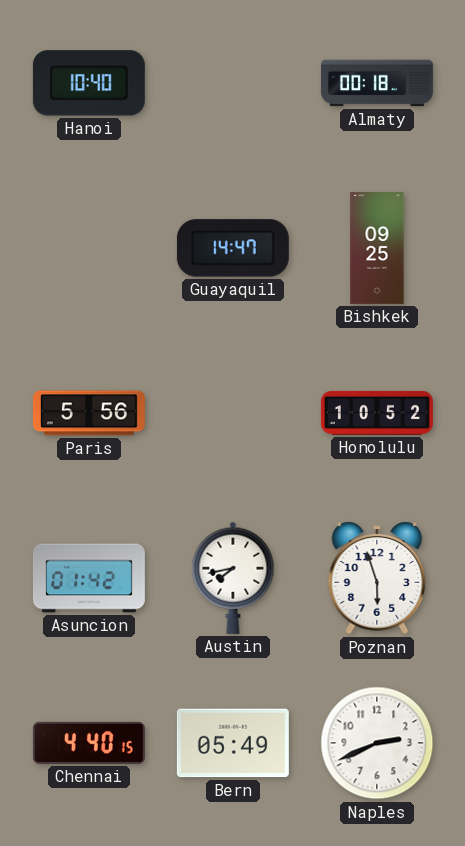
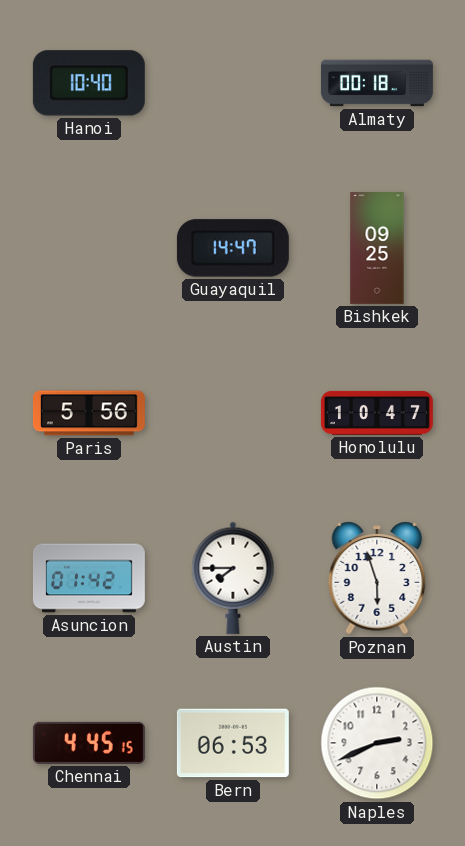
Honolulu: 10:52 -> 10:47 (377, 413)
Austin: 7:43 -> 7:45 (233, 578)
Chennai: 4:40 -> 4:45 (89, 743)
Bern: 05:49 -> 06:53 (233, 743)
